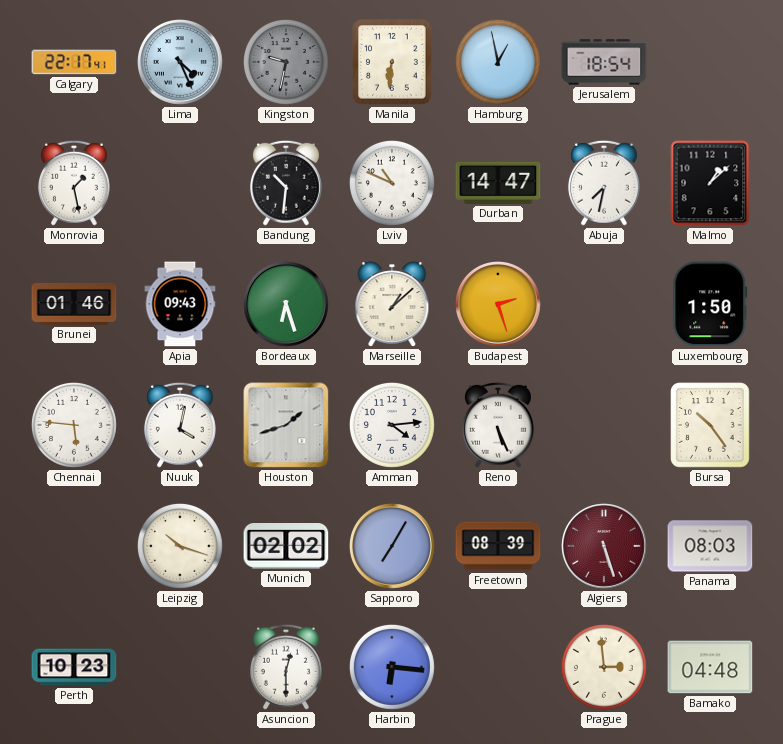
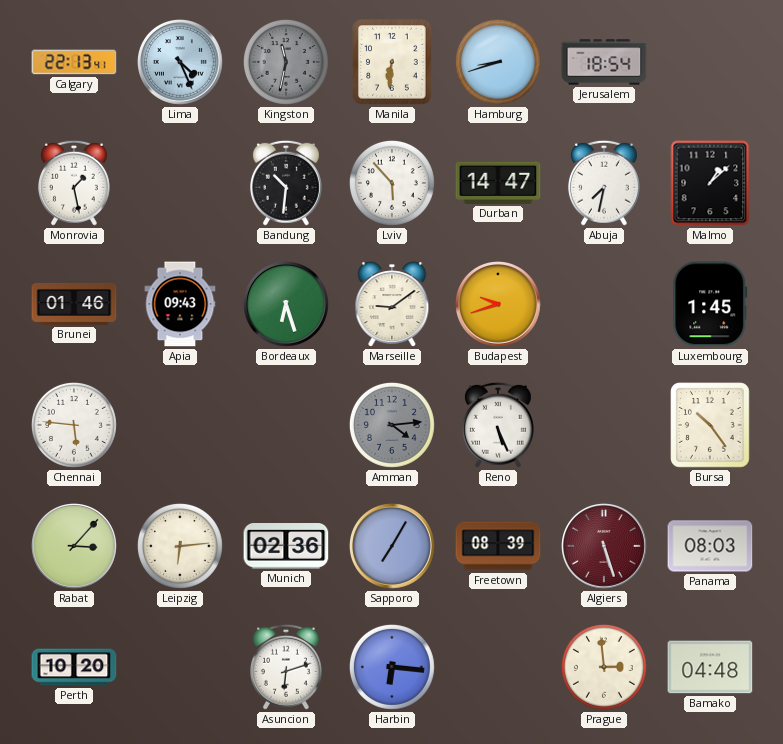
Calgary: 22:17 -> 22:13 (74, 62)
Kingston: 9:32 -> 11:32 (286, 62)
Hamburg: 12:58 -> 8:42 (498, 62)
Lviv: 10:49 -> 5:53 (392, 183)
Marseille: 1:08 -> 9:09 (392, 304)
Budapest: 2:27 -> 9:42 (499, 305)
Luxembourg: 1:50 -> 1:45 (710, 304)
Nuuk: 4:02 -> none (180, 425)
Houston: 1:42 -> none (286, 425)
Amman dial: white -> grey (392, 425)
Rabat: none -> 3:07 (75, 547)
Leipzig: 10:18 -> 6:14 (180, 546)
Munich: 02:02 -> 02:36 (286, 547)
Perth: 10:23 -> 10:20 (74, 667)
Asuncion: 12:30 -> 6:12 (286, 667)
